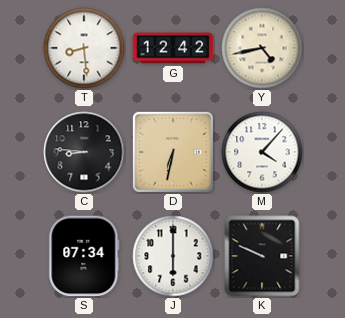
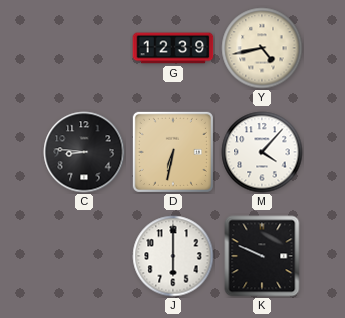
T: 8:29 -> none (84, 48)
G: 12:42 -> 12:39 (173, 48)
S: 07:34 -> none (84, 256)
